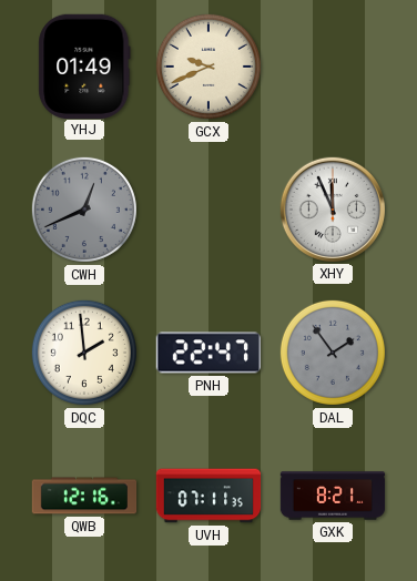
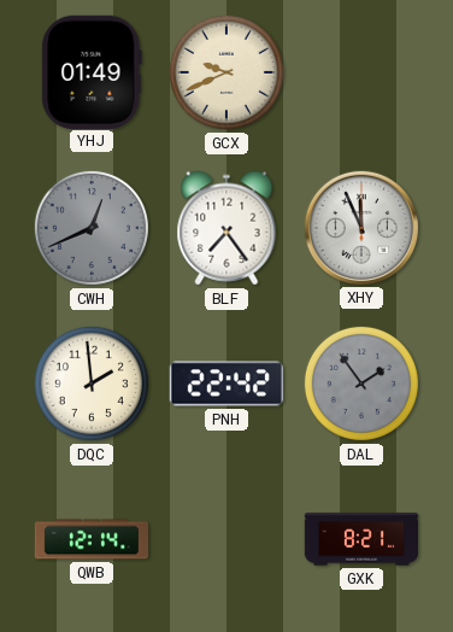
BLF: none -> 7:24 (226, 228)
PNH: 22:47 -> 22:42 (225, 384)
QWB: 12:16 -> 12:14 (92, 539)
UVH: 07:11 -> none (208, 496)
